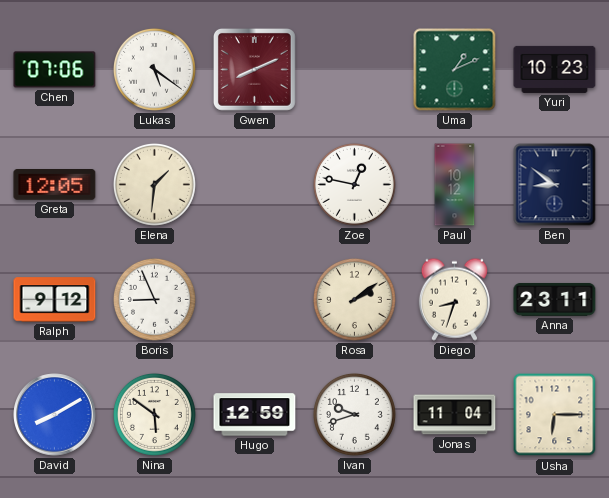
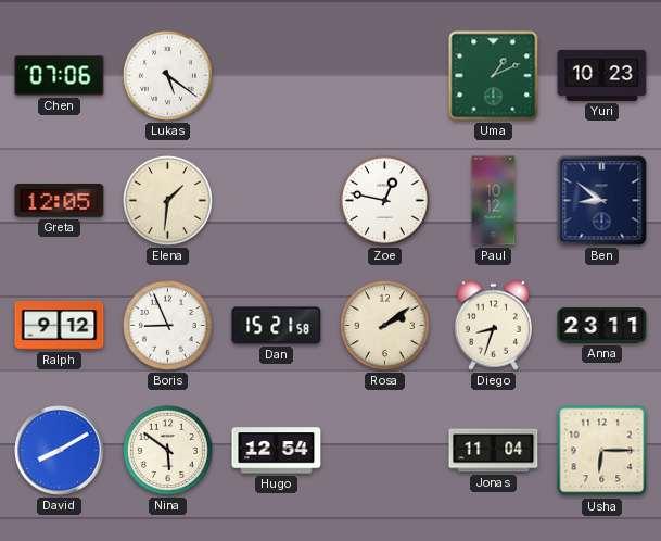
Gwen: 8:11 -> none (254, 69)
Dan: none -> 15:21 (277, 326)
Hugo: 12:59 -> 12:54 (277, 451)
Ivan: 9:42 -> none (354, 414)
